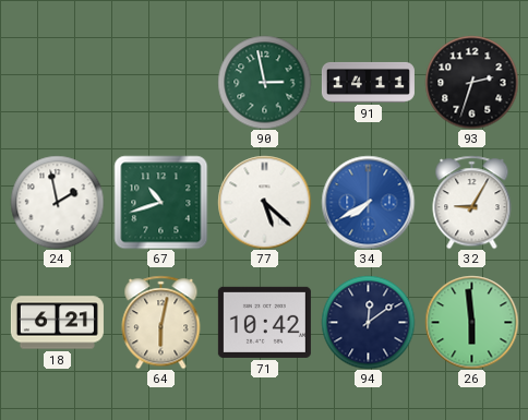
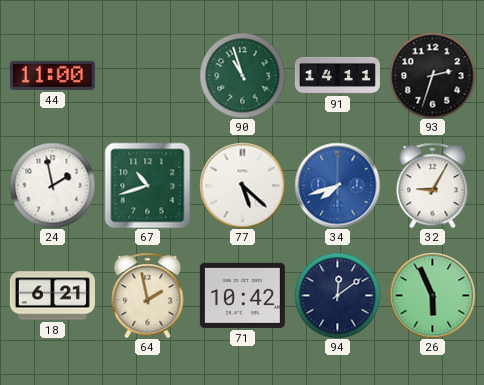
44: none -> 11:00 (52, 75)
90: 2:58 -> 10:57 (242, 75)
34: 7:40 -> 7:42 (337, 185)
64: 6:02 -> 1:58 (148, 295)
26: 5:59 -> 5:56 (432, 295)
